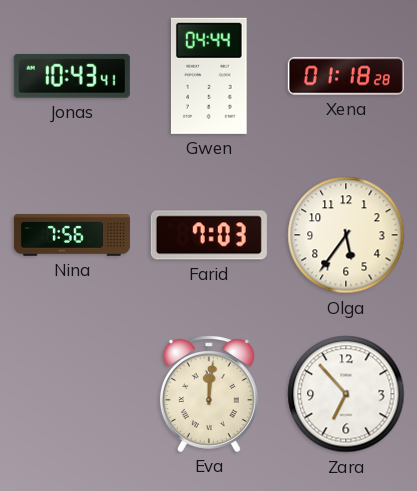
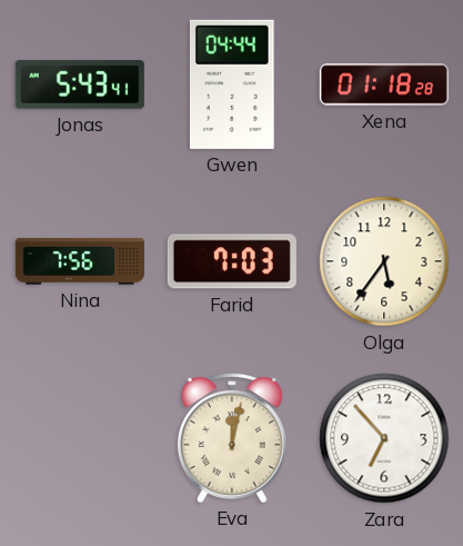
Jonas: 10:43 -> 5:43 (80, 85)
Eva: 12:01 -> 12:02 (232, 438)
